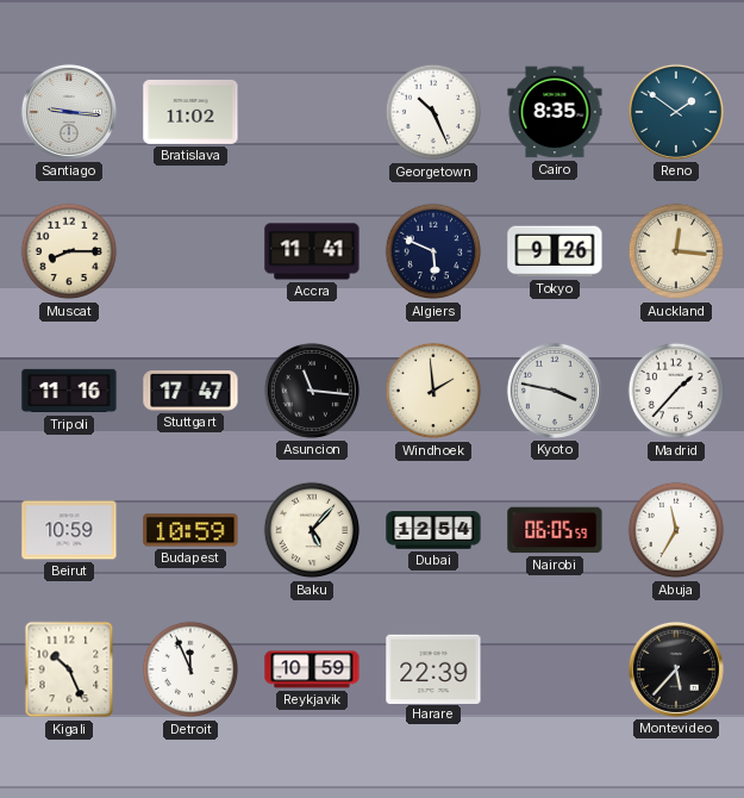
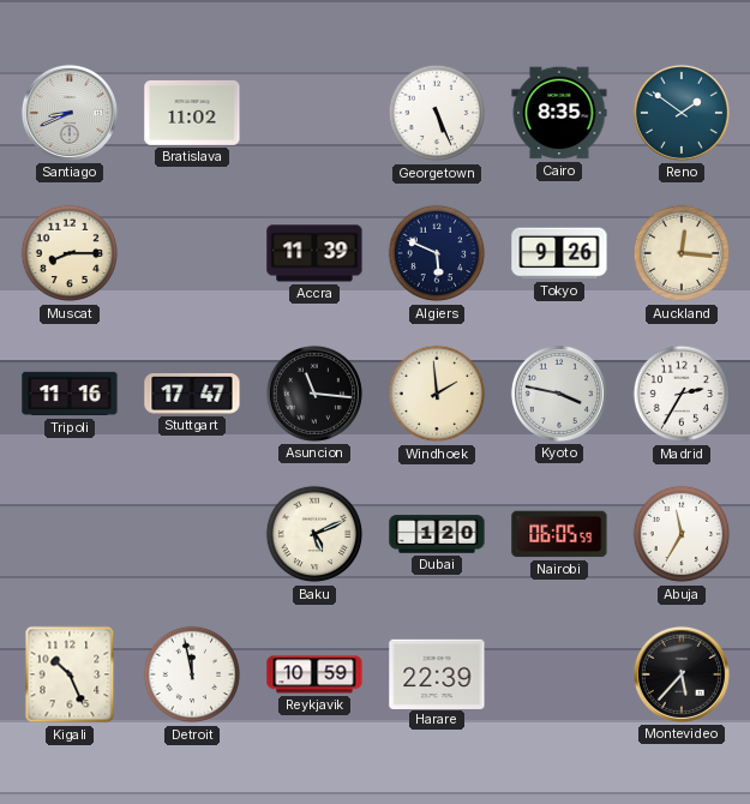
Santiago: 9:16 -> 8:41 (70, 113)
Georgetown: 10:26 -> 5:26 (437, 113)
Accra: 11:41 -> 11:39 (314, 253)
Madrid: 1:37 -> 2:35 (682, 394)
Beirut: 10:59 -> none (69, 530)
Budapest: 10:59 -> none (190, 530)
Baku: 5:07 -> 5:11 (314, 534)
Dubai: 12:54 -> 1:20 (437, 534)
Detroit: 11:56 -> 11:58 (192, 674)
